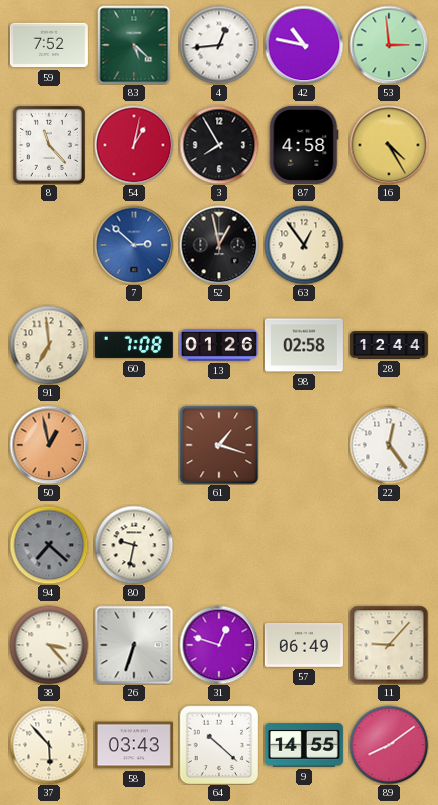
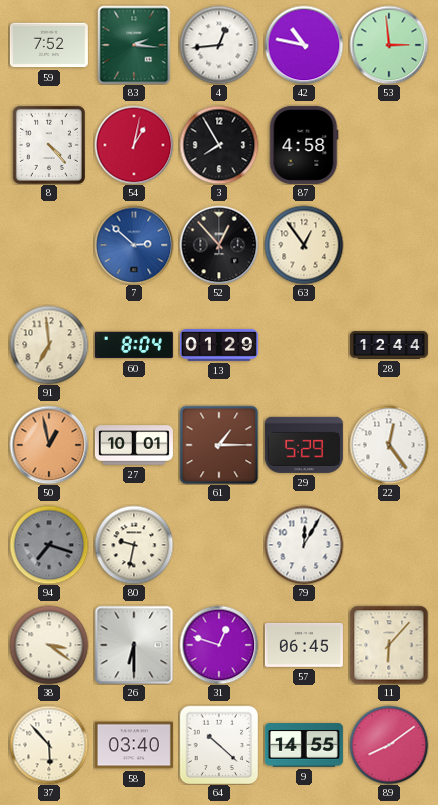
83: 5:22 -> 2:16 (134, 45)
8: 11:23 -> 4:23 (49, 145)
16: 4:25 -> none (389, 145)
52: 12:58 -> 12:53 (219, 245)
60: 7:08 -> 8:04 (134, 345)
13: 01:26 -> 01:29 (219, 346)
98: 02:58 -> none (304, 345)
27: none -> 10:01 (134, 445)
61: 1:18 -> 1:15 (219, 445)
29: none -> 5:29 (304, 445)
94: 7:22 -> 7:18 (49, 545)
79: none -> 12:05 (304, 545)
38: 3:23 -> 3:21 (49, 645)
26: 6:33 -> 6:30 (134, 645)
57: 06:49 -> 06:45 (304, 645)
11: 9:07 -> 6:07 (389, 645)
58: 03:43 -> 03:40 (134, 745)
